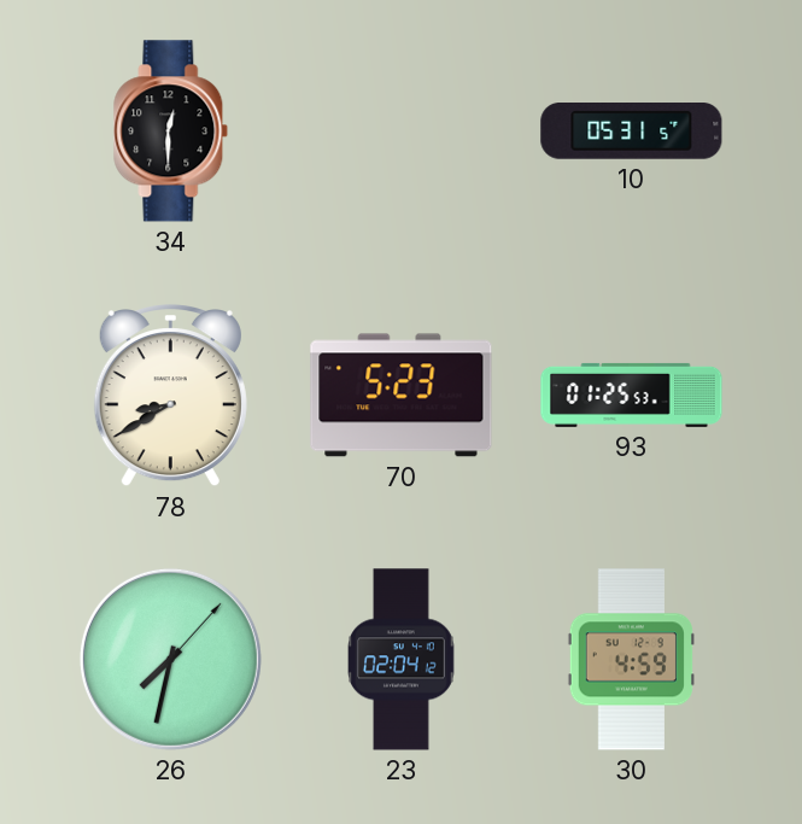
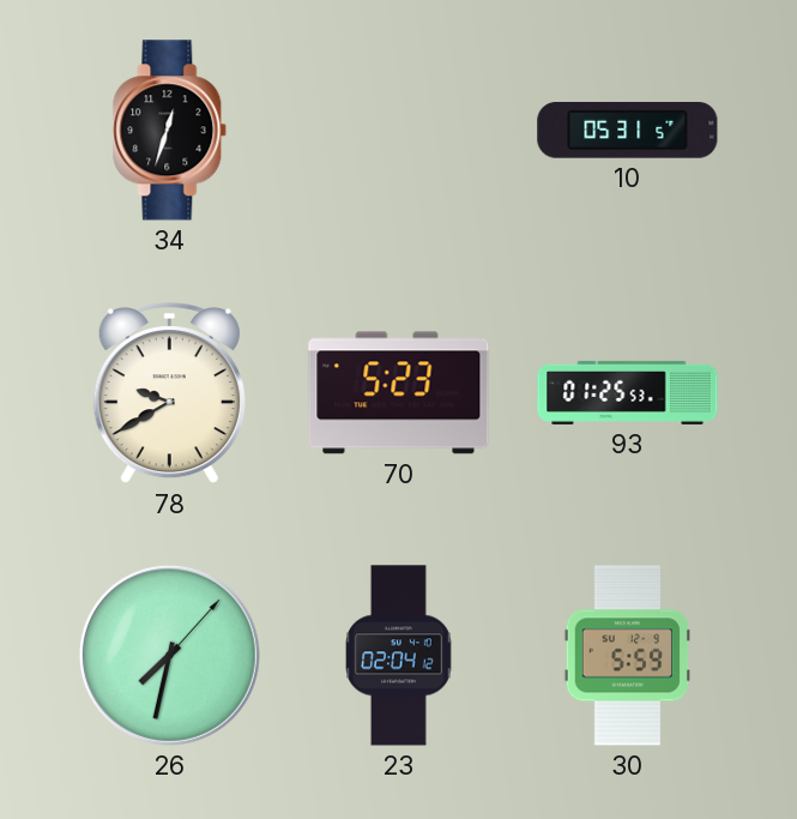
34: 12:30 -> 12:33 (170, 131)
78: 8:40 -> 9:40 (169, 395)
30: 4:59 -> 5:59 (627, 656)
